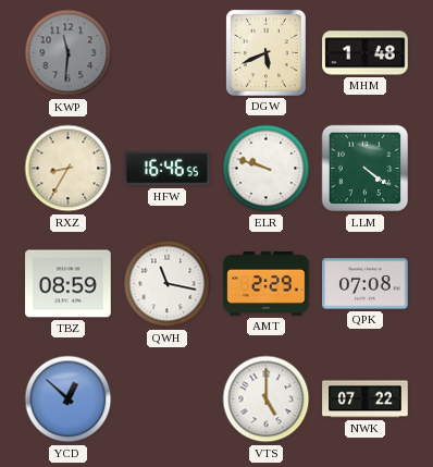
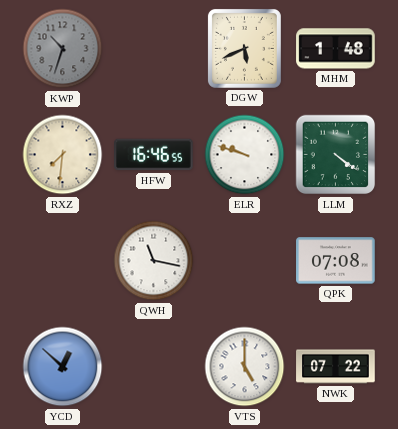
KWP: 11:31 -> 10:33 (63, 49)
RXZ: 8:35 -> 7:31 (63, 155)
TBZ: 08:59 -> none (69, 284)
AMT: 2:29 -> none (267, 283)
